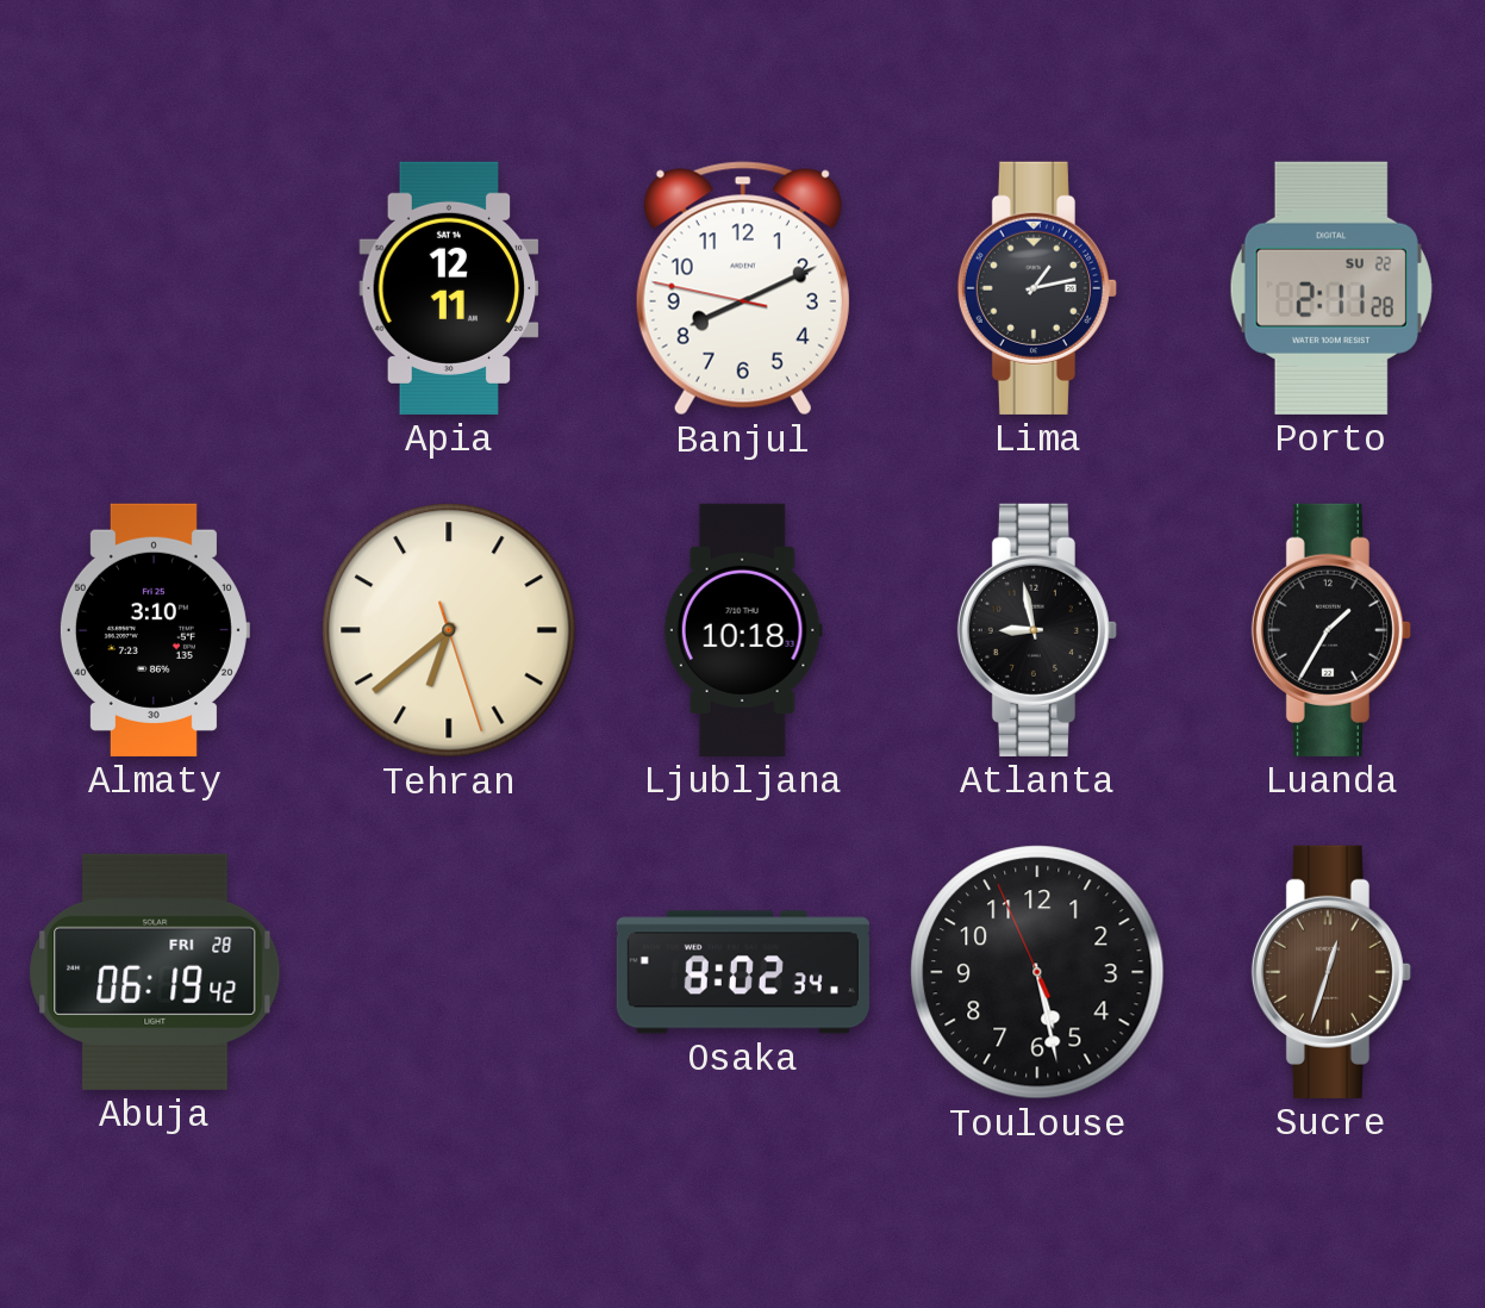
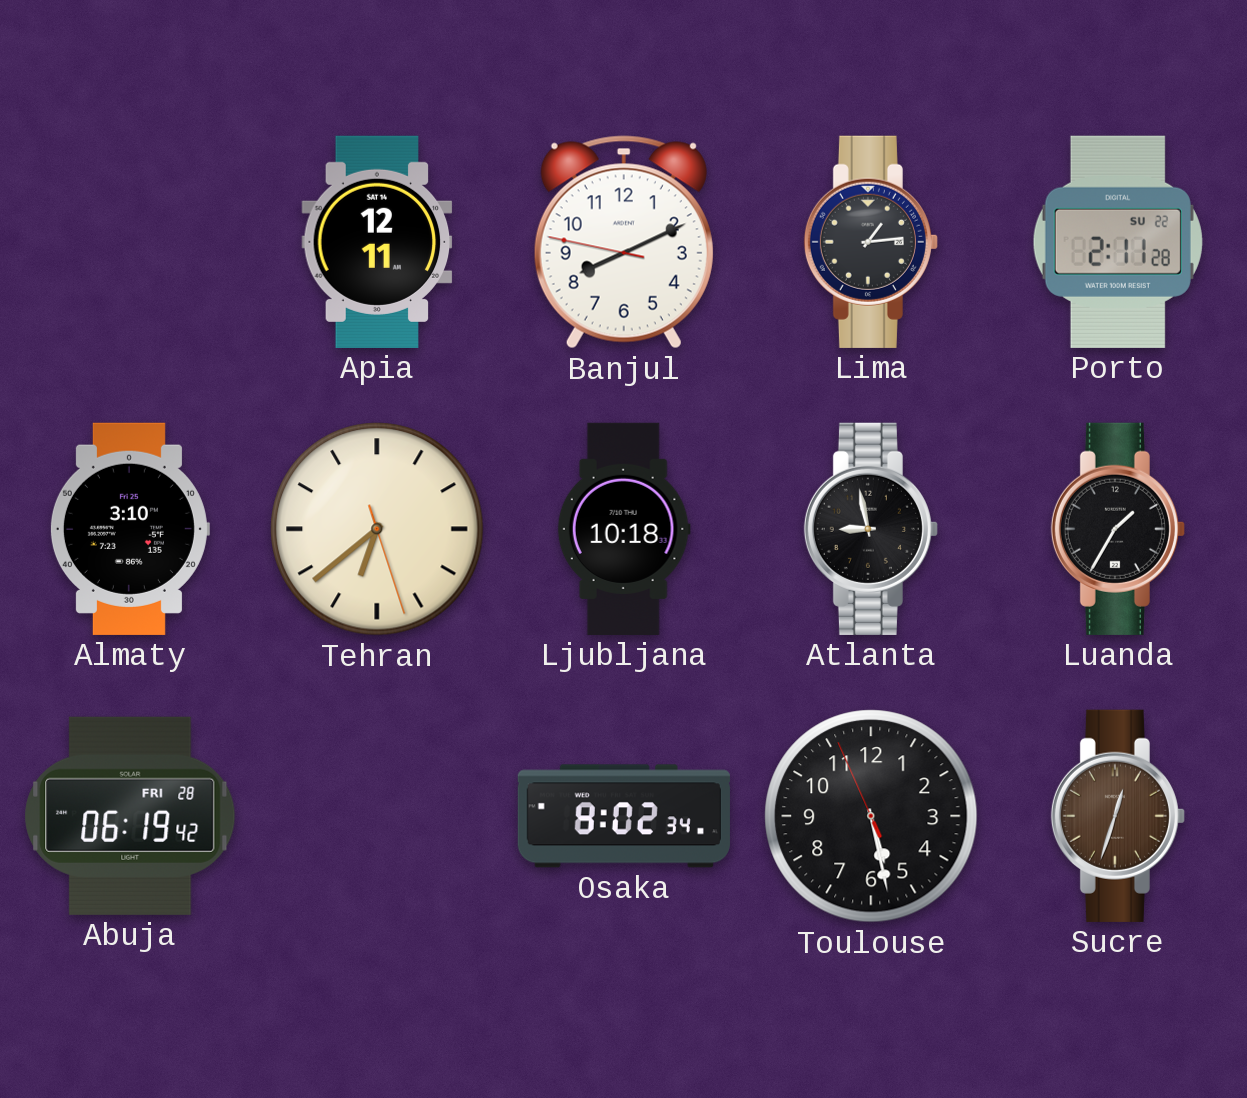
Lima: 1:13 -> 1:14 (871, 242)
